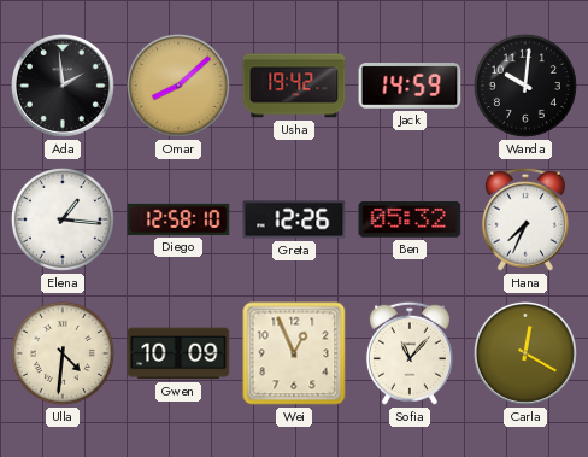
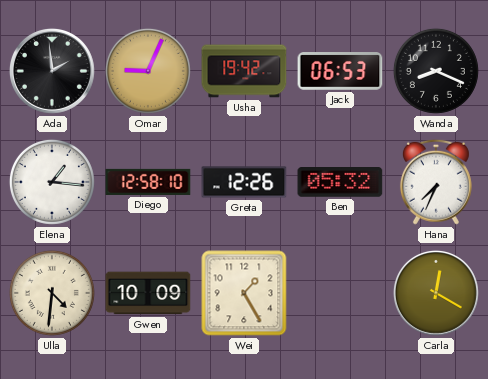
Omar: 8:08 -> 9:04 (148, 71)
Jack: 14:59 -> 06:53 (340, 71)
Wanda: 10:01 -> 8:19 (436, 71)
Wei: 12:56 -> 1:25 (244, 293)
Sofia: 11:07 -> none (410, 353)
